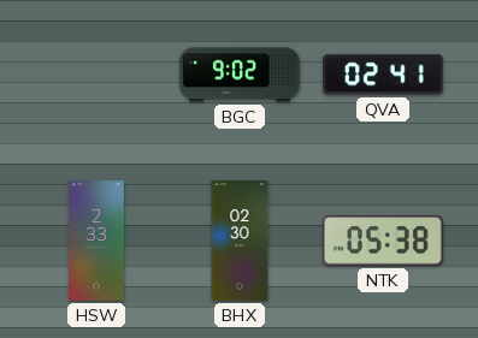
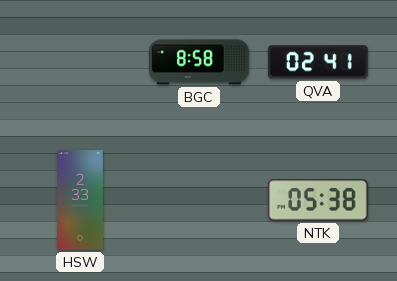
BGC: 9:02 -> 8:58 (200, 62)
BHX: 02:30 -> none (240, 241)
